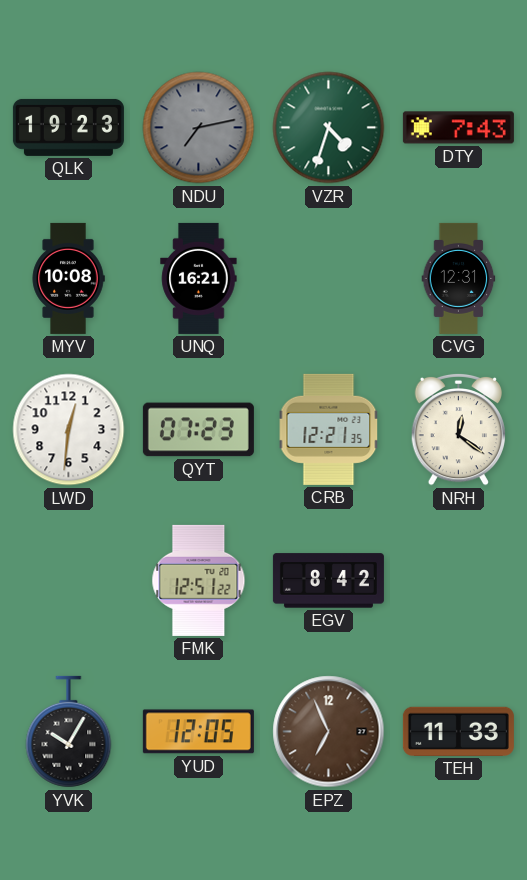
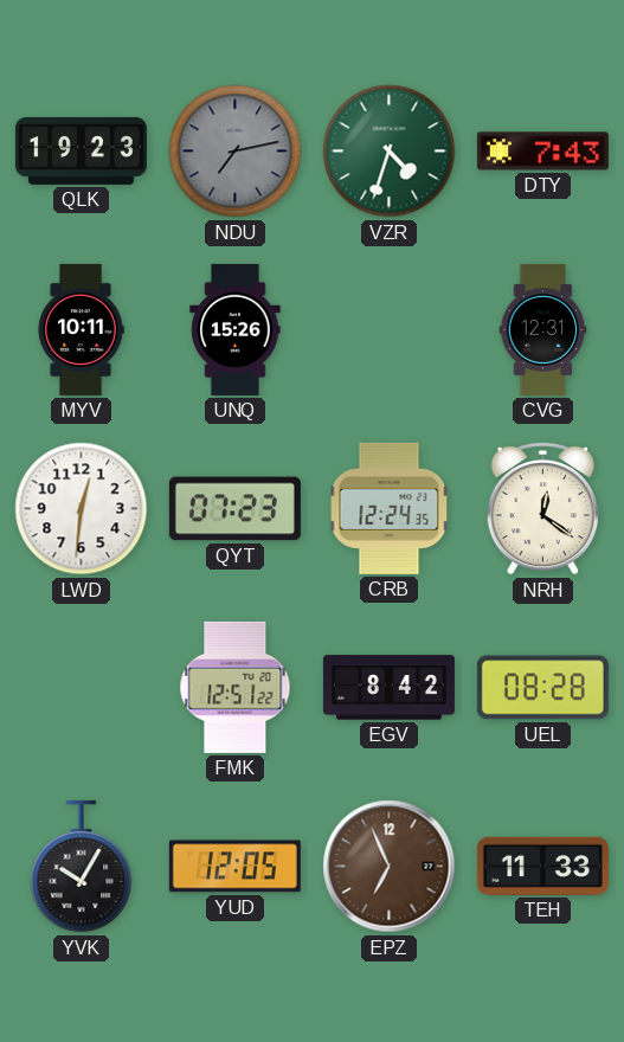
MYV: 10:08 -> 10:11 (81, 329)
UNQ: 16:21 -> 15:26 (236, 329)
CRB: 12:21 -> 12:24 (390, 508)
UEL: none -> 08:28 (542, 688)
